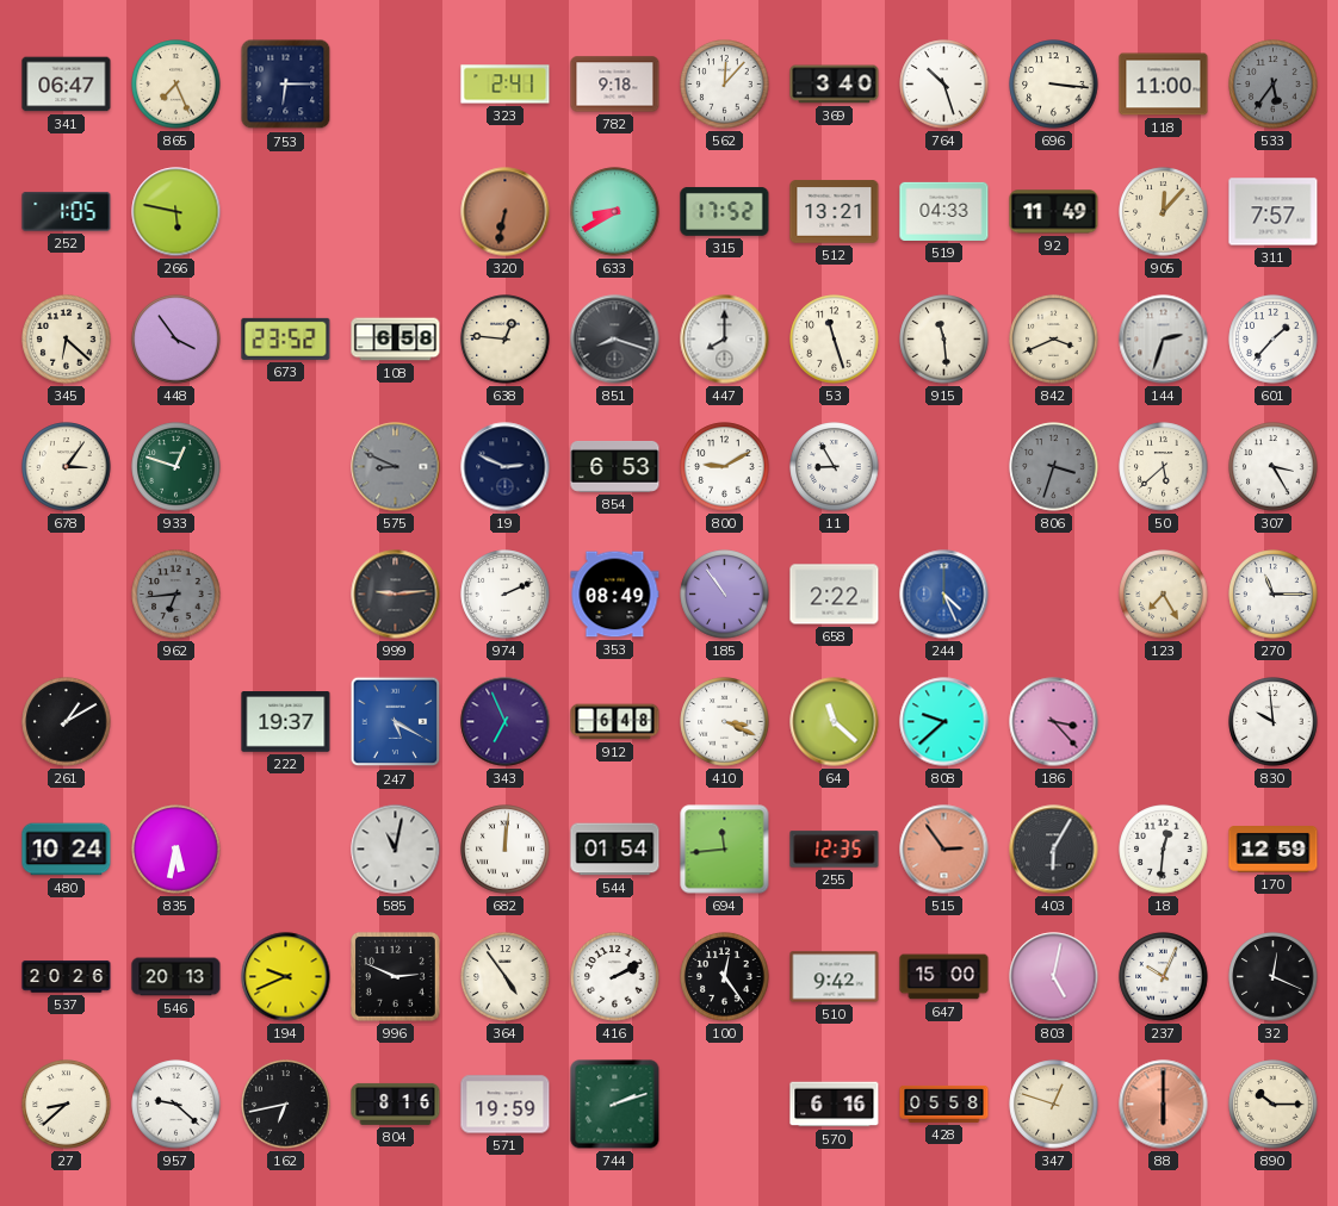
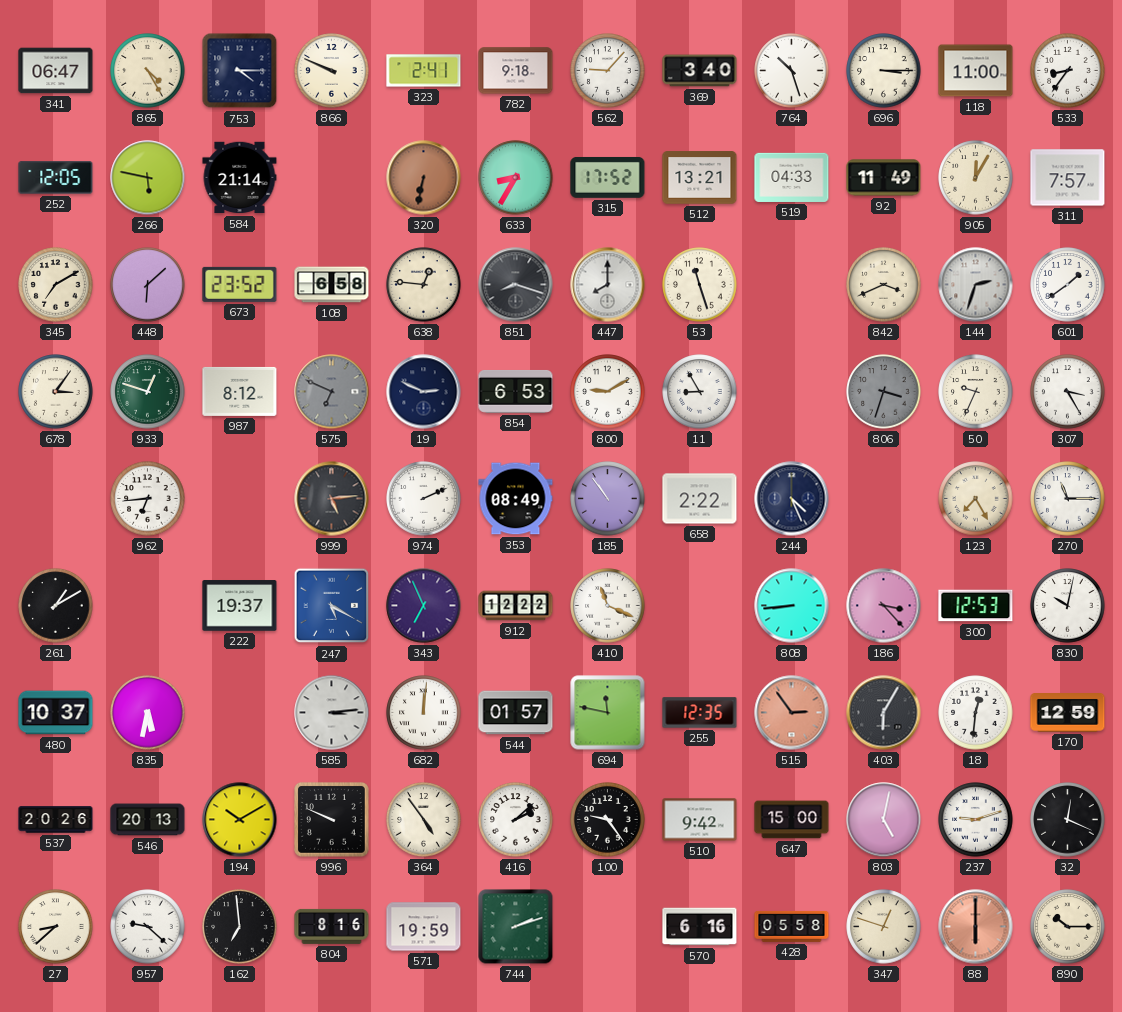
865: 7:26 -> 4:25 (148, 71)
753: 6:15 -> 4:15 (240, 71)
866: none -> 9:49 (332, 71)
562: 12:07 -> 9:07 (608, 71)
696: 3:16 -> 3:15 (884, 71)
533: 5:36 -> 8:36 (1068, 71)
533 dial: grey -> white (1068, 71)
252: 1:05 -> 12:05 (56, 178)
584: none -> 21:14 (240, 178)
633: 8:40 -> 8:35 (516, 178)
905: 12:07 -> 12:05 (976, 178)
345: 6:22 -> 7:10 (56, 285)
448: 3:54 -> 6:08 (148, 285)
915: 11:29 -> none (944, 340)
601: 1:37 -> 1:39 (1068, 285)
987: none -> 8:12 (240, 391)
575: 8:49 -> 6:49 (332, 392)
50: 5:38 -> 9:34 (976, 392)
962 dial: grey -> white (148, 499)
999: 9:14 -> 5:14 (332, 499)
244 dial: blue -> navy (792, 499)
912: 6:48 -> 12:22 (516, 606)
410: 3:19 -> 11:19 (608, 606)
64: 11:22 -> none (835, 722)
808: 9:38 -> 8:44 (792, 606)
300: none -> 12:53 (976, 606)
830: 9:59 -> 10:02 (1068, 606)
480: 10:24 -> 10:37 (56, 713)
585: 11:02 -> 3:14 (332, 713)
544: 01:54 -> 01:57 (516, 713)
694: 11:44 -> 11:47 (608, 713)
194: 9:41 -> 10:10 (240, 820)
996: 2:49 -> 9:49 (332, 820)
416: 2:10 -> 2:08 (516, 820)
100: 12:24 -> 9:24 (608, 820)
237: 10:04 -> 9:12 (976, 820)
162: 6:43 -> 6:59 (240, 927)
